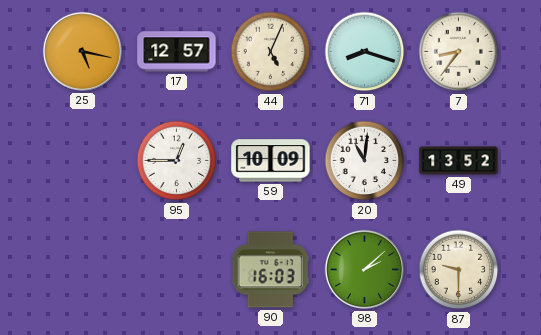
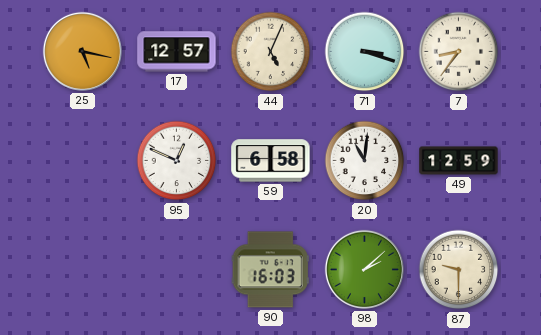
71: 8:18 -> 3:18 (365, 52)
95: 12:45 -> 12:49 (177, 161)
59: 10:09 -> 6:58 (271, 161)
49: 13:52 -> 12:59 (459, 161)
